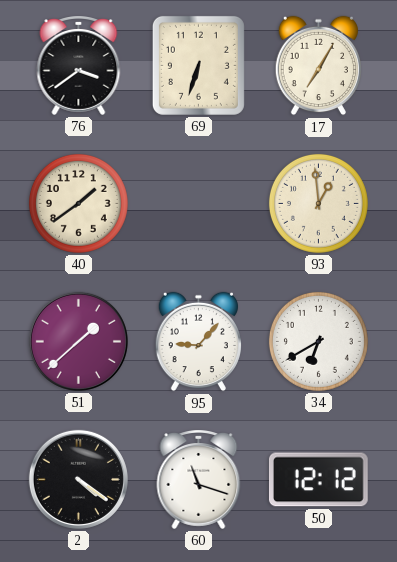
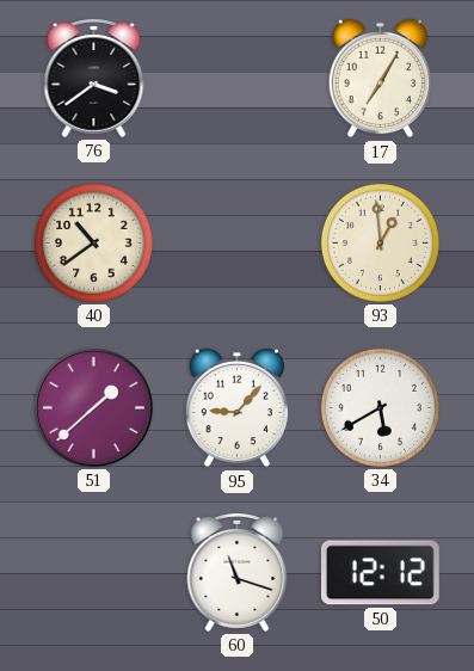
69: 6:33 -> none (198, 65)
40: 1:39 -> 10:39 (93, 242)
34: 6:40 -> 5:40 (380, 407)
2: 4:21 -> none (78, 479)
